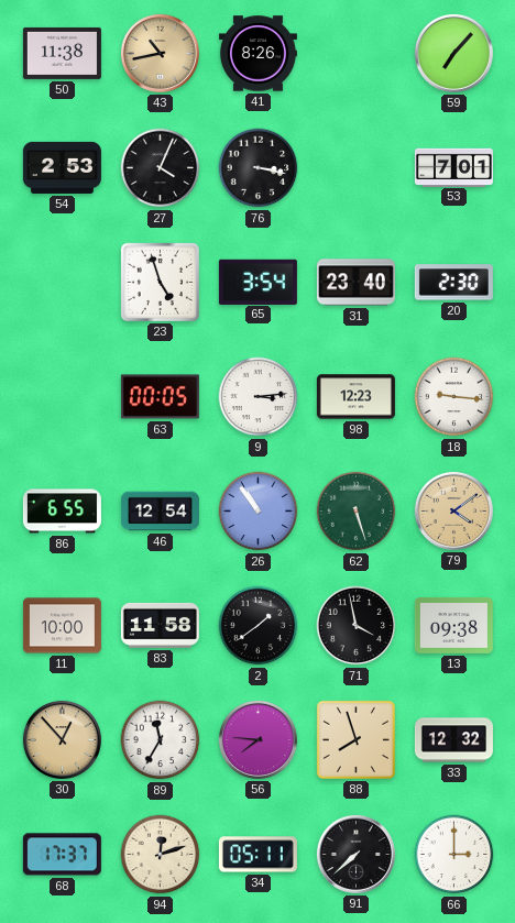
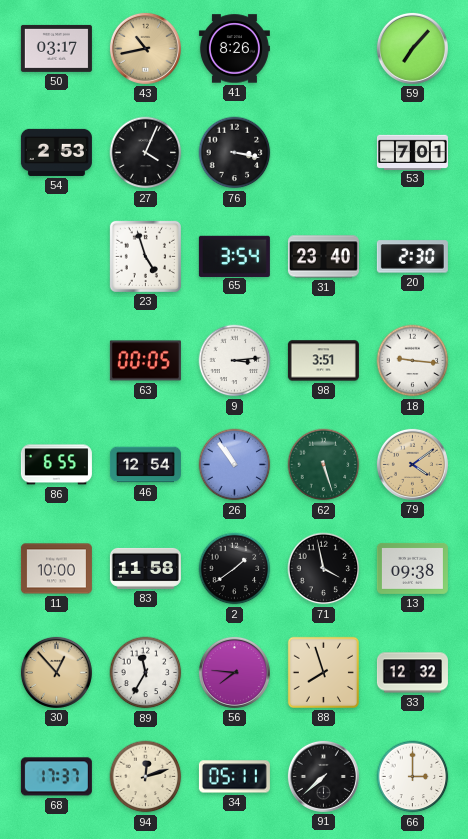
50: 11:38 -> 03:17 (56, 48)
98: 12:23 -> 3:51 (323, 361)
